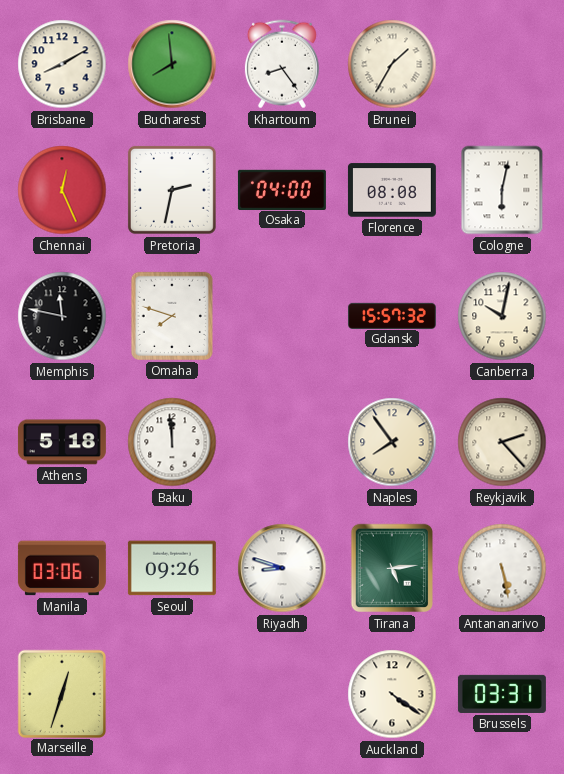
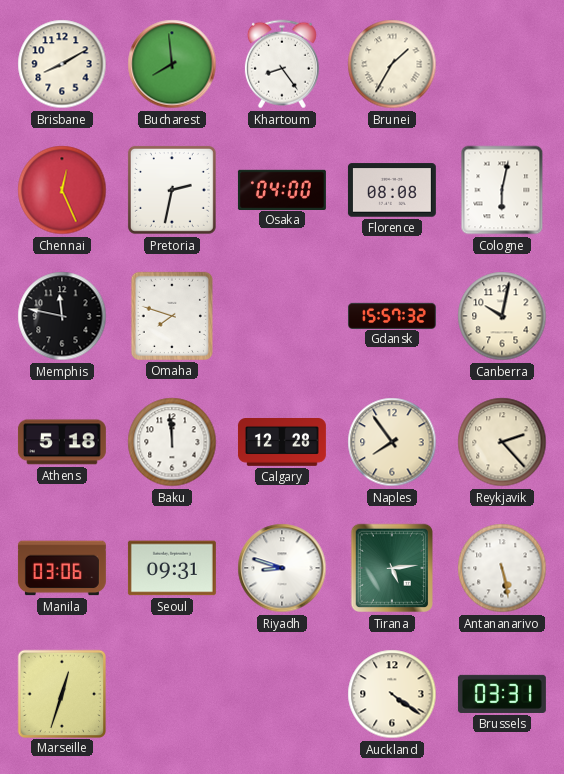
Calgary: none -> 12:28 (282, 443)
Seoul: 09:26 -> 09:31 (172, 568)
